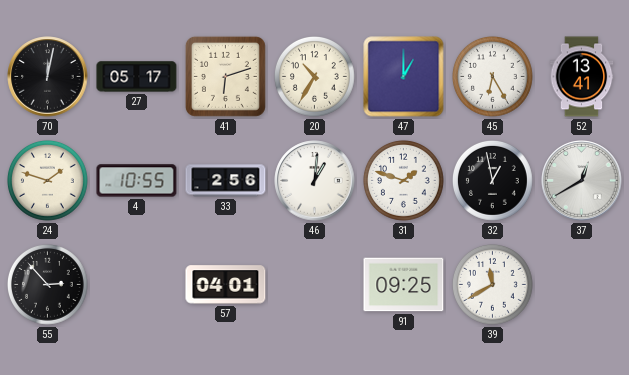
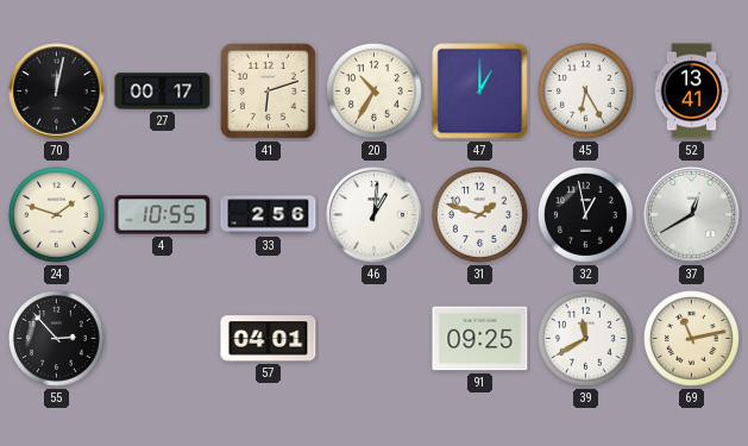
27: 05:17 -> 00:17 (163, 92)
69: none -> 11:13 (692, 339)
